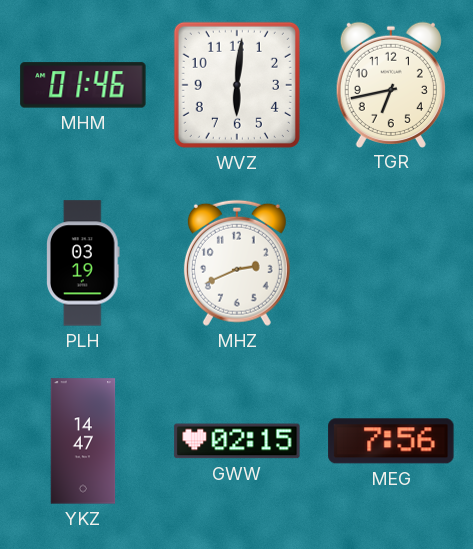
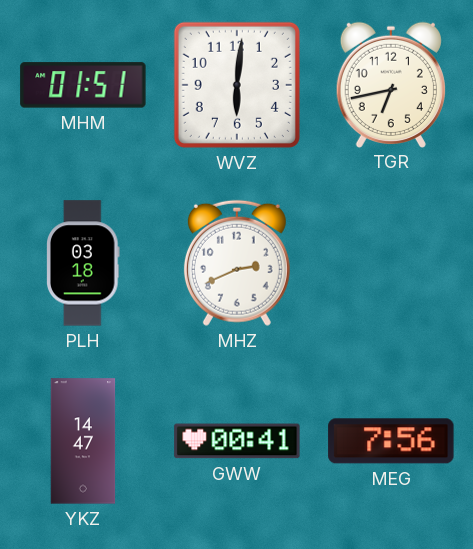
MHM: 01:46 -> 01:51 (83, 85)
PLH: 03:19 -> 03:18 (84, 263)
GWW: 02:15 -> 00:41 (237, 441)
